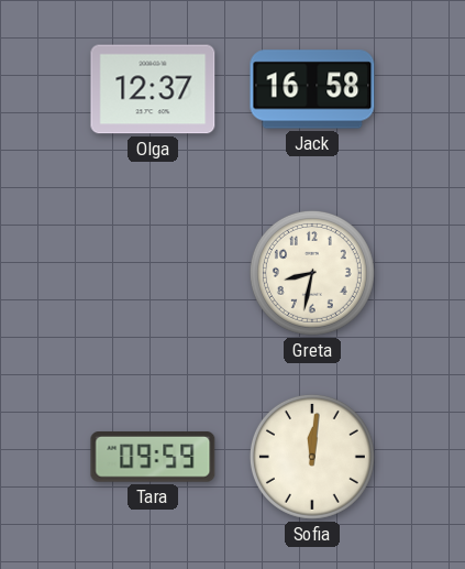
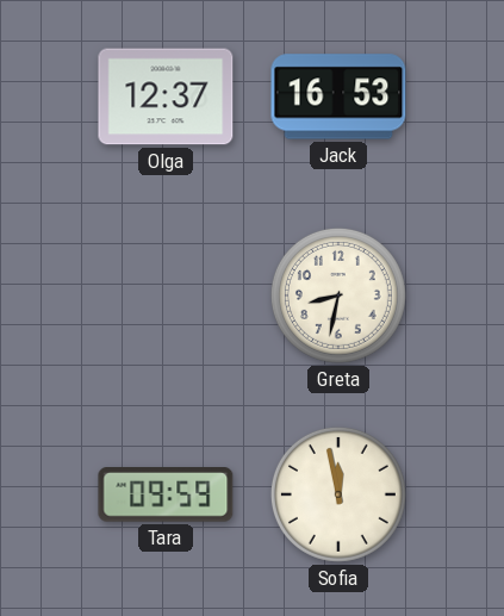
Jack: 16:58 -> 16:53 (338, 97)
Sofia: 12:01 -> 11:58 (338, 494)
